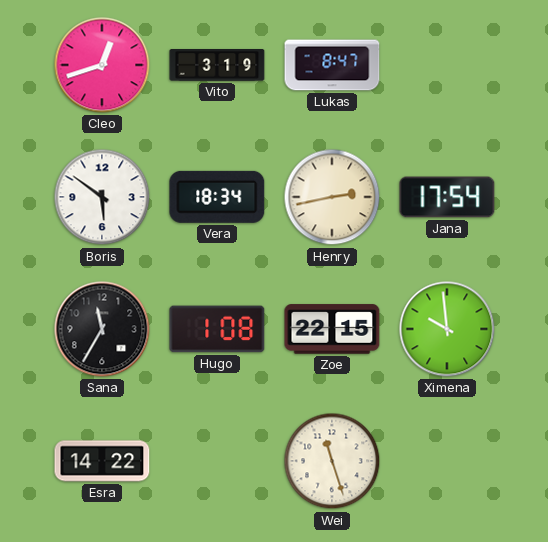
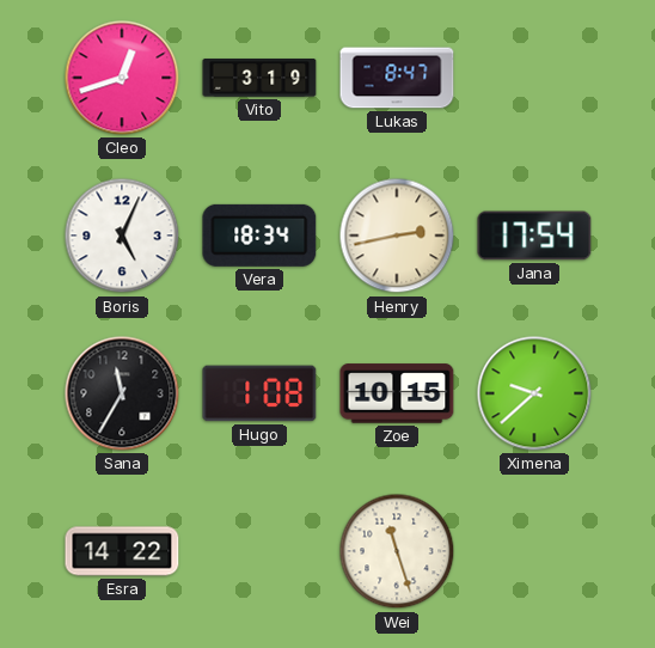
Boris: 5:51 -> 5:04 (122, 236)
Zoe: 22:15 -> 10:15 (397, 393)
Ximena: 9:59 -> 9:38 (534, 393)
